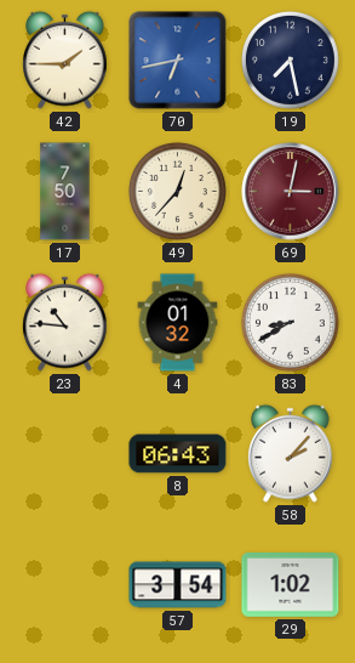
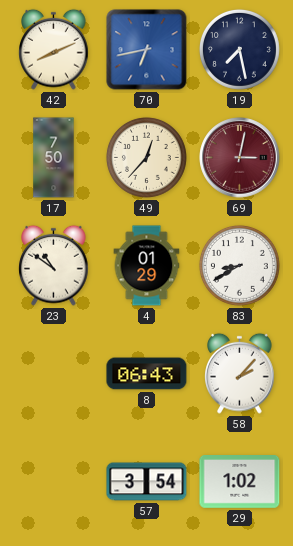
42: 1:45 -> 8:11 (54, 49)
23: 10:46 -> 10:51 (54, 265)
4: 01:32 -> 01:29 (147, 266)
